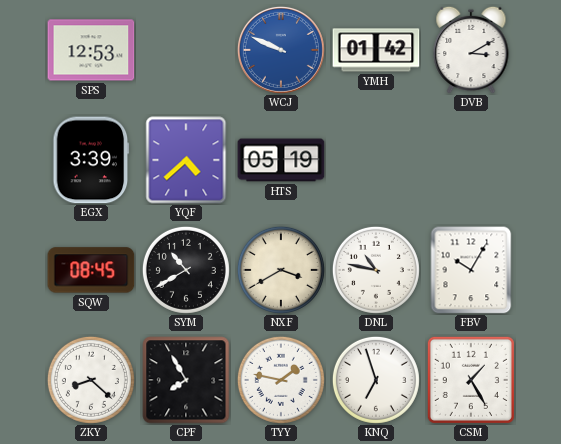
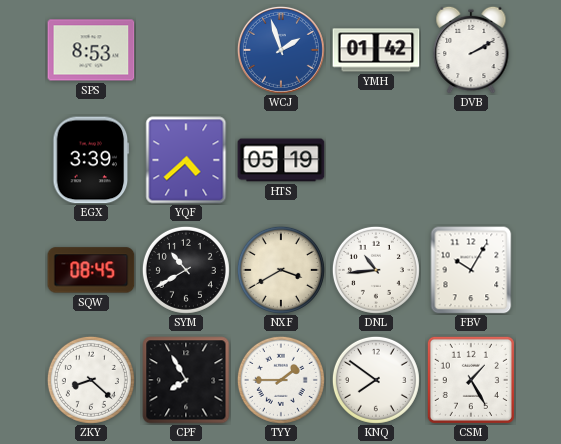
SPS: 12:53 -> 8:53 (91, 50)
WCJ: 9:49 -> 1:57 (281, 50)
DVB: 3:10 -> 2:10 (471, 50)
DNL: 10:47 -> 10:44 (376, 270)
TYY: 1:47 -> 1:45 (281, 380)
KNQ: 6:57 -> 7:51 (376, 380)
